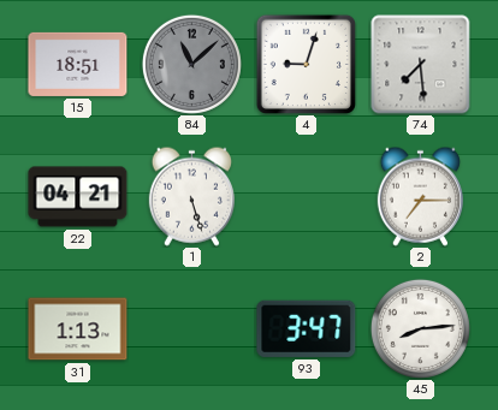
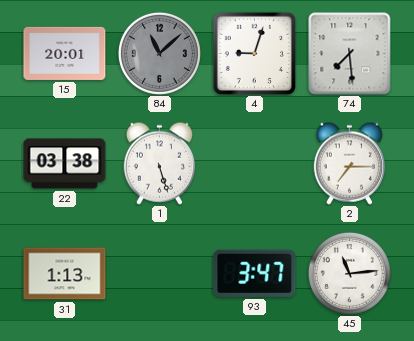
15: 18:51 -> 20:01 (65, 53)
22: 04:21 -> 03:38 (65, 164)
45: 8:14 -> 11:14 (349, 273)
